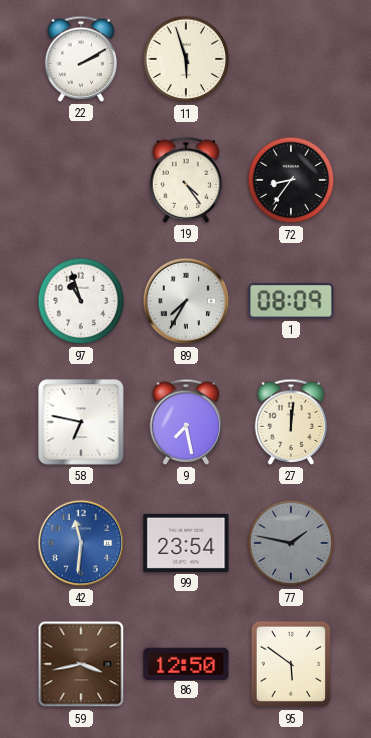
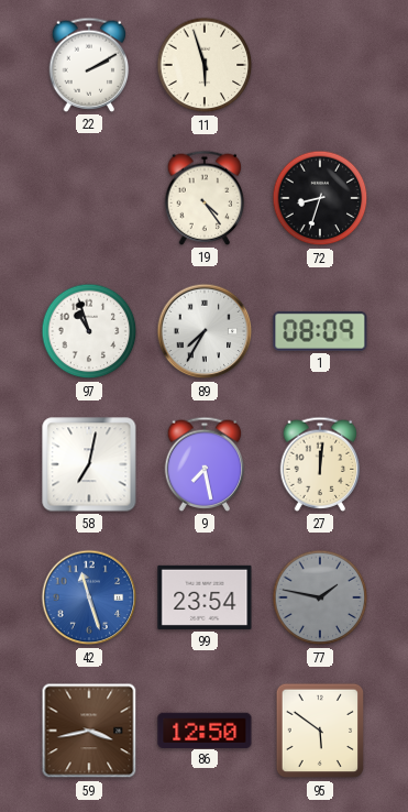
72: 8:36 -> 8:33 (320, 198)
58: 6:47 -> 7:02 (89, 464)
42: 11:31 -> 11:27 (89, 597)
